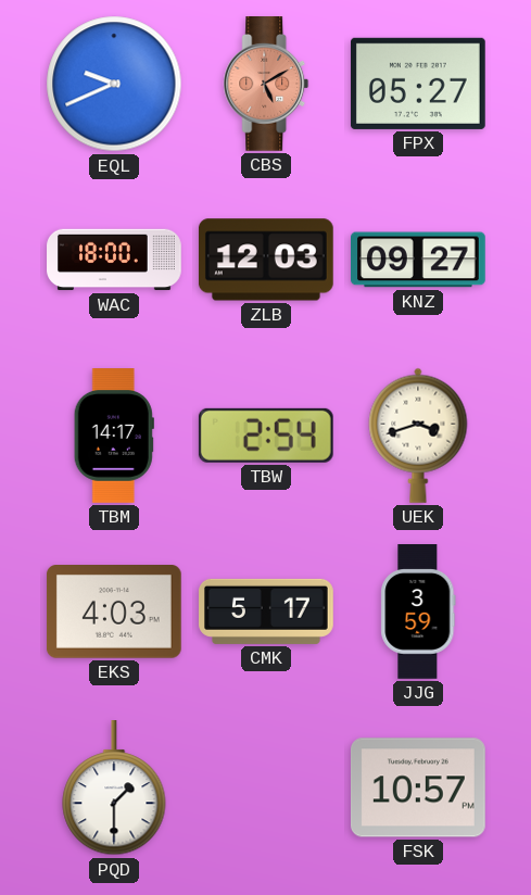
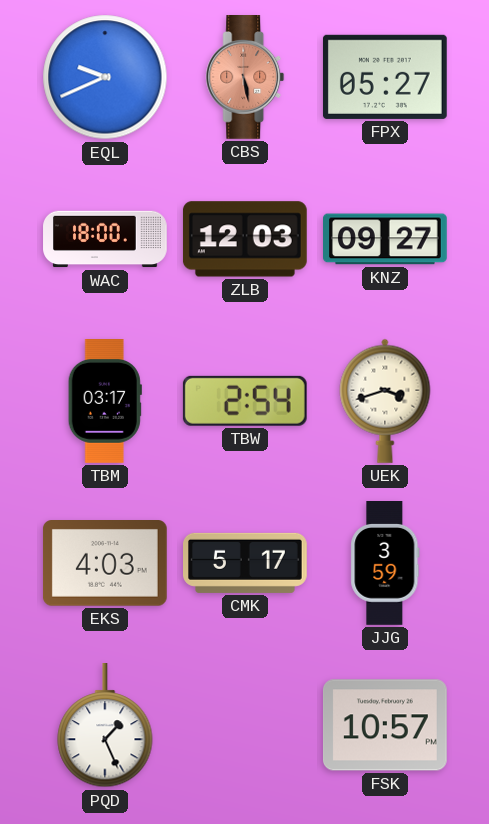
CBS: 5:10 -> 5:28 (245, 78)
TBM: 14:17 -> 03:17 (105, 402)
PQD: 1:30 -> 1:26 (105, 725)
